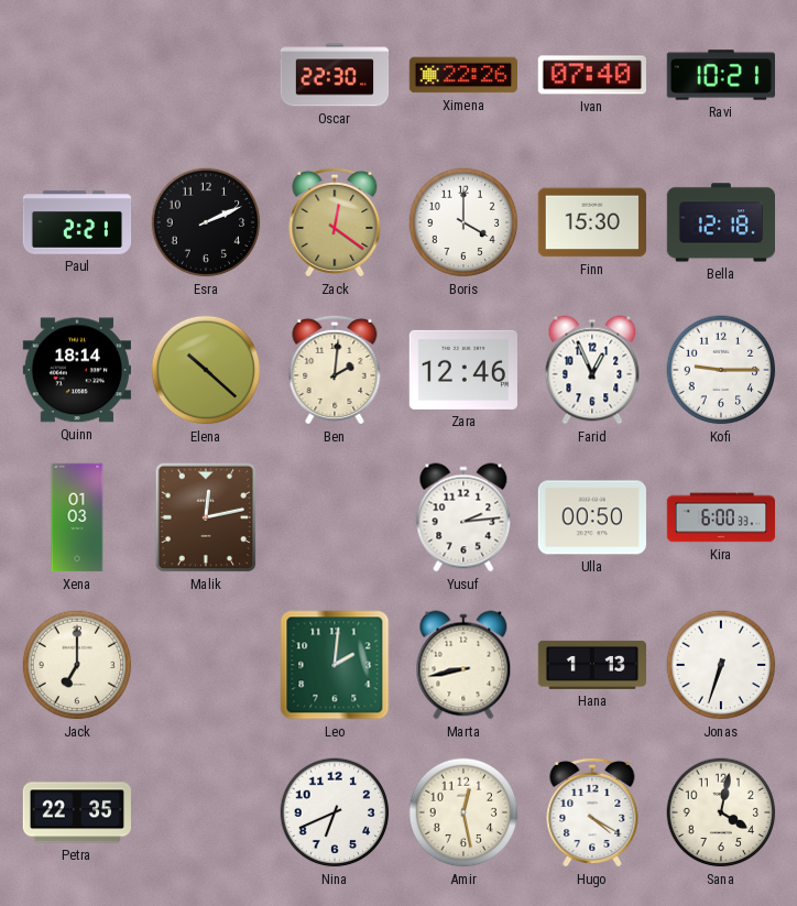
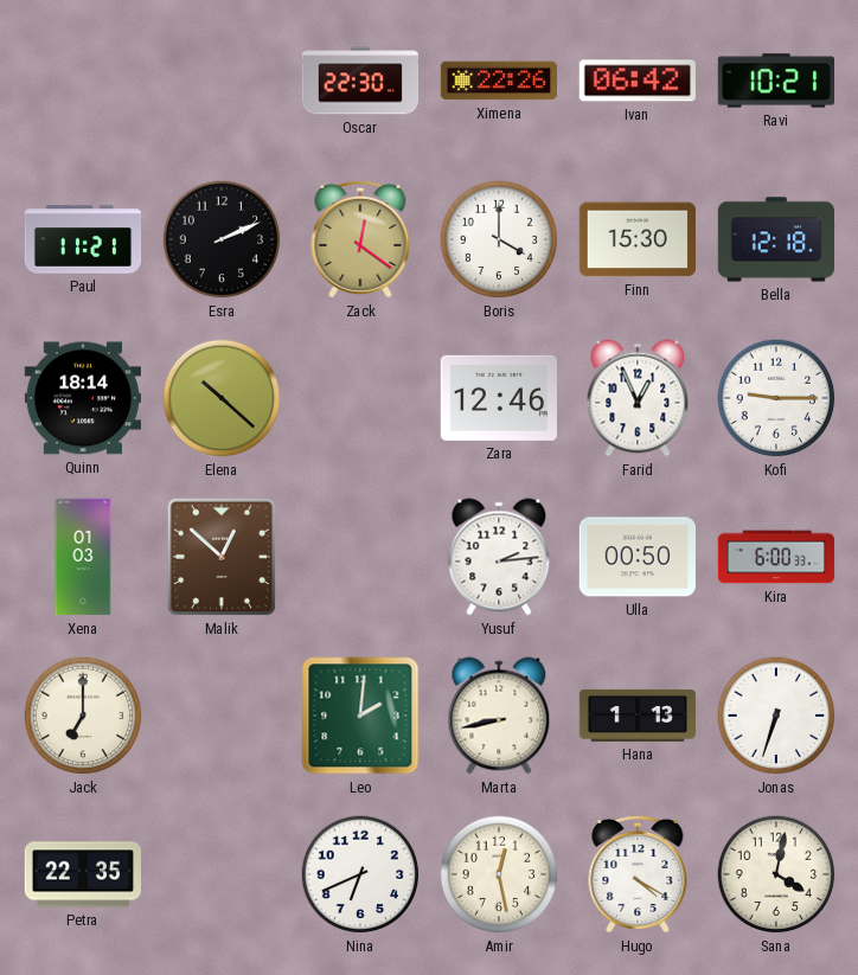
Ivan: 07:40 -> 06:42 (638, 81)
Paul: 2:21 -> 11:21 (83, 239)
Ben: 2:01 -> none (335, 370)
Malik: 12:13 -> 12:52 (222, 557)
